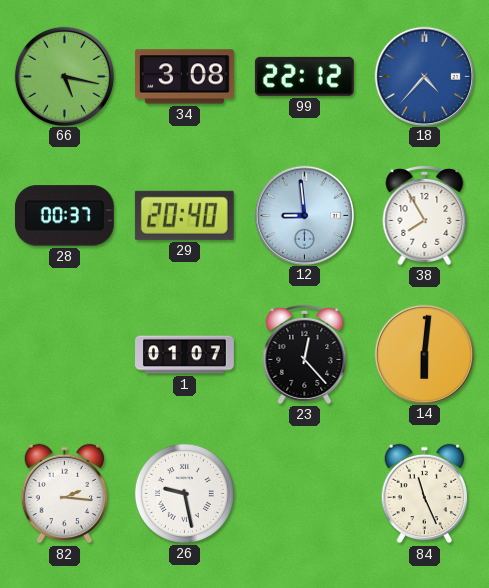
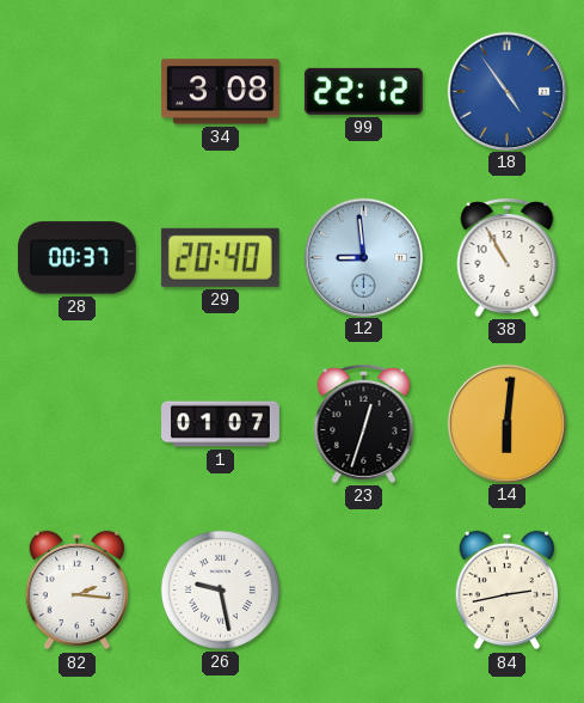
66: 5:17 -> none (64, 76)
18: 4:37 -> 4:54 (506, 91)
38: 7:55 -> 10:55 (508, 257)
23: 12:23 -> 12:33 (364, 423)
84: 11:26 -> 2:43 (508, 591)
